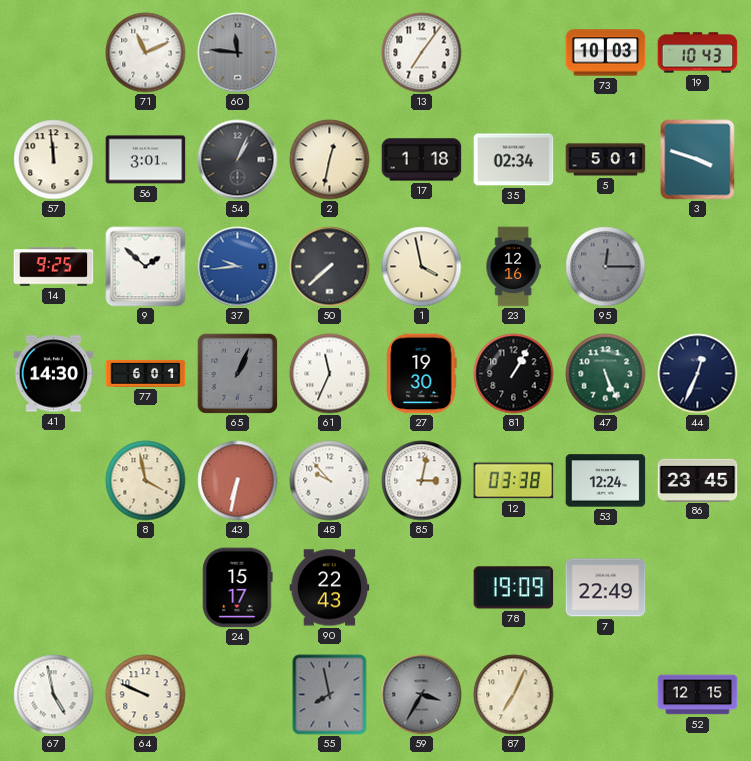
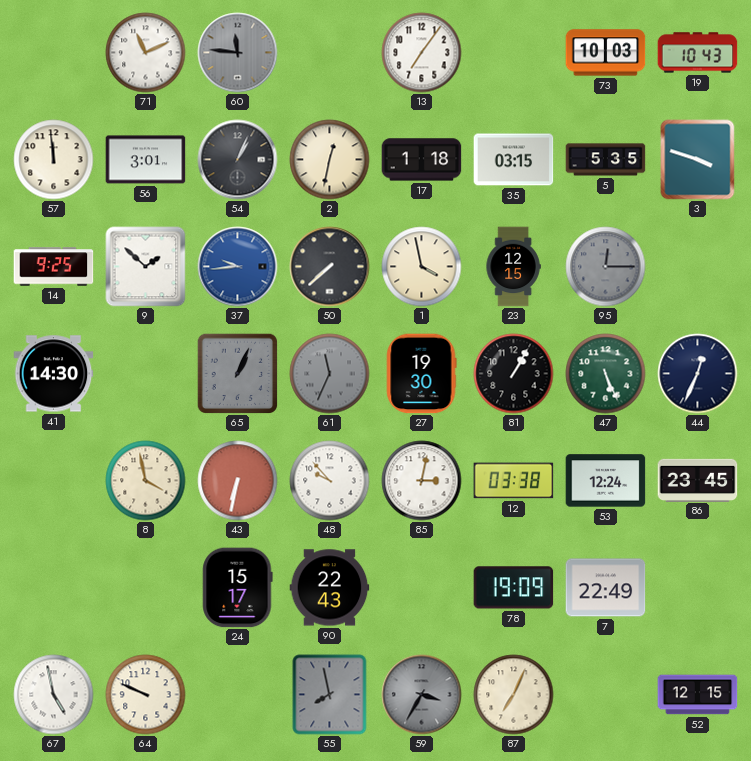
35: 02:34 -> 03:15 (514, 160)
5: 5:01 -> 5:35 (606, 160)
23: 12:16 -> 12:15 (513, 267)
77: 6:01 -> none (146, 373)
61 dial: white -> grey (330, 374)
